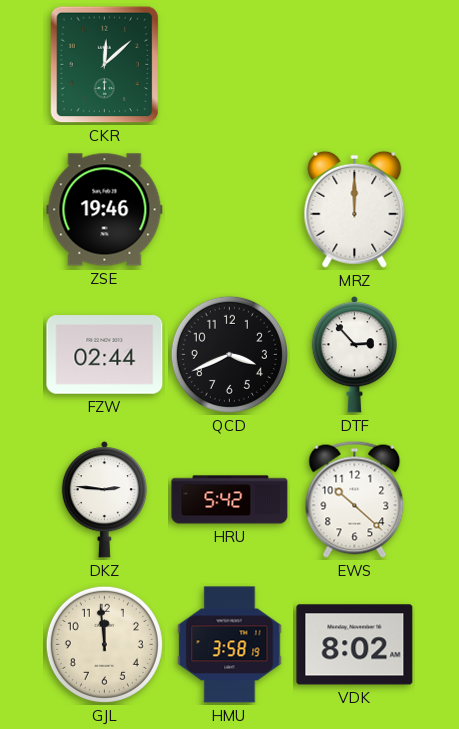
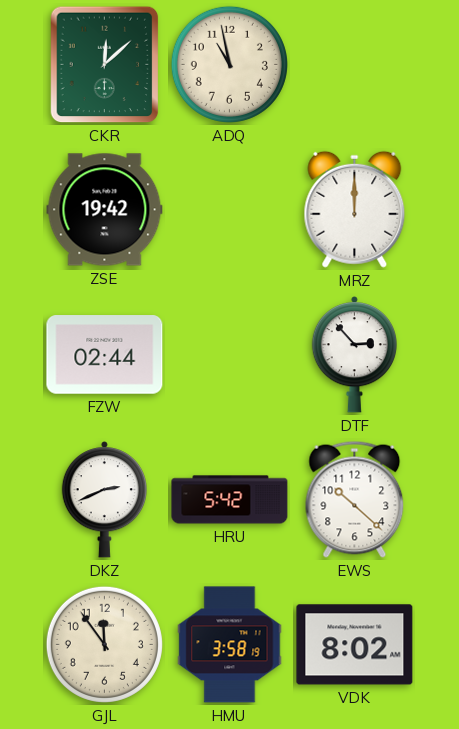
ADQ: none -> 10:58 (229, 64)
ZSE: 19:46 -> 19:42 (105, 210)
QCD: 3:41 -> none (229, 354)
DKZ: 2:46 -> 2:41 (104, 500)
GJL: 11:59 -> 11:54 (104, 644)
